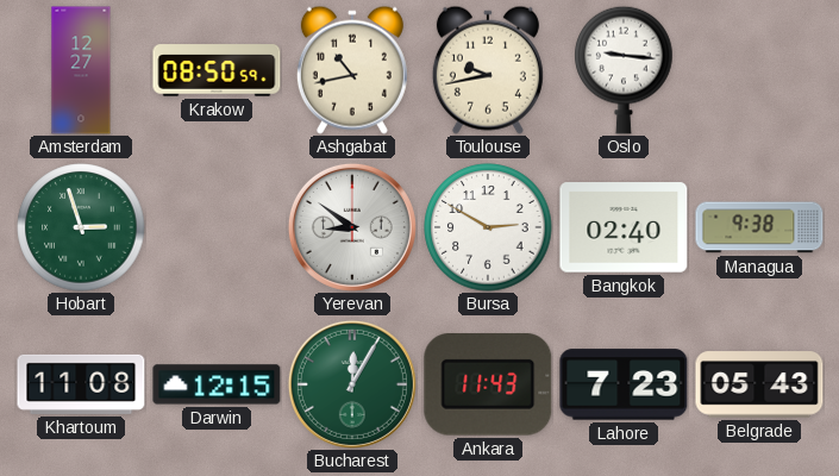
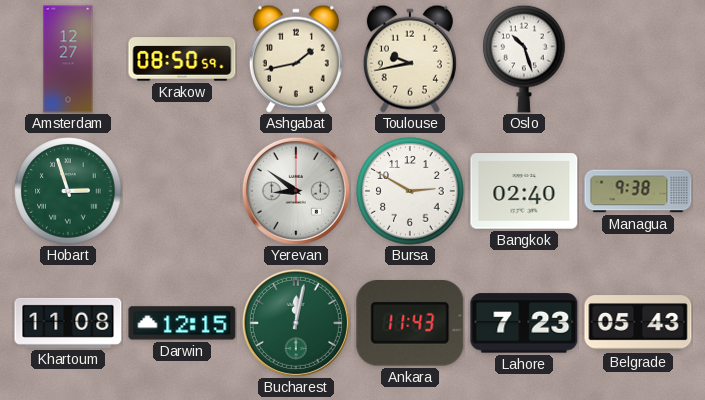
Ashgabat: 10:43 -> 1:43 (296, 59)
Oslo: 9:16 -> 10:27 (524, 59)
Bucharest: 12:05 -> 12:02 (296, 323)
